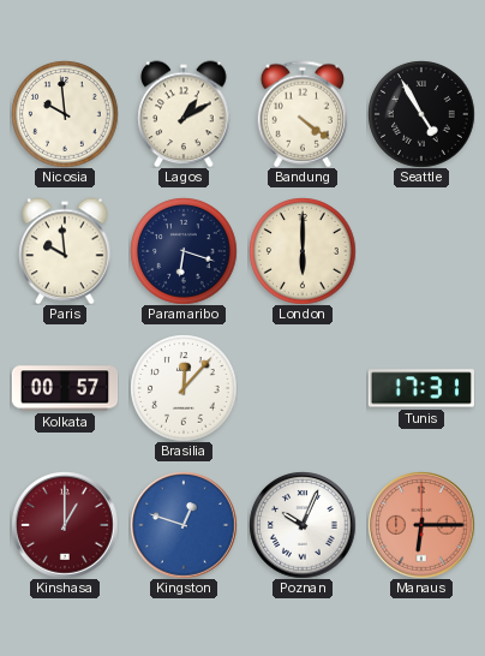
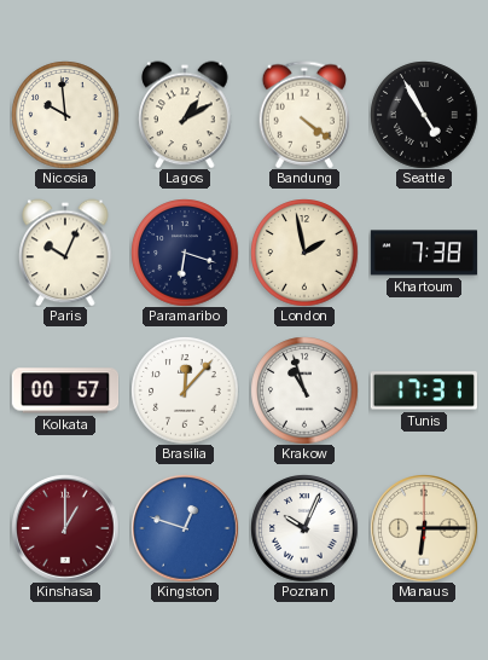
Paris: 9:59 -> 10:04 (65, 253)
London: 6:00 -> 1:58 (304, 253)
Khartoum: none -> 7:38 (424, 253)
Krakow: none -> 10:57 (304, 390)
Manaus dial: salmon -> cream (424, 528)
